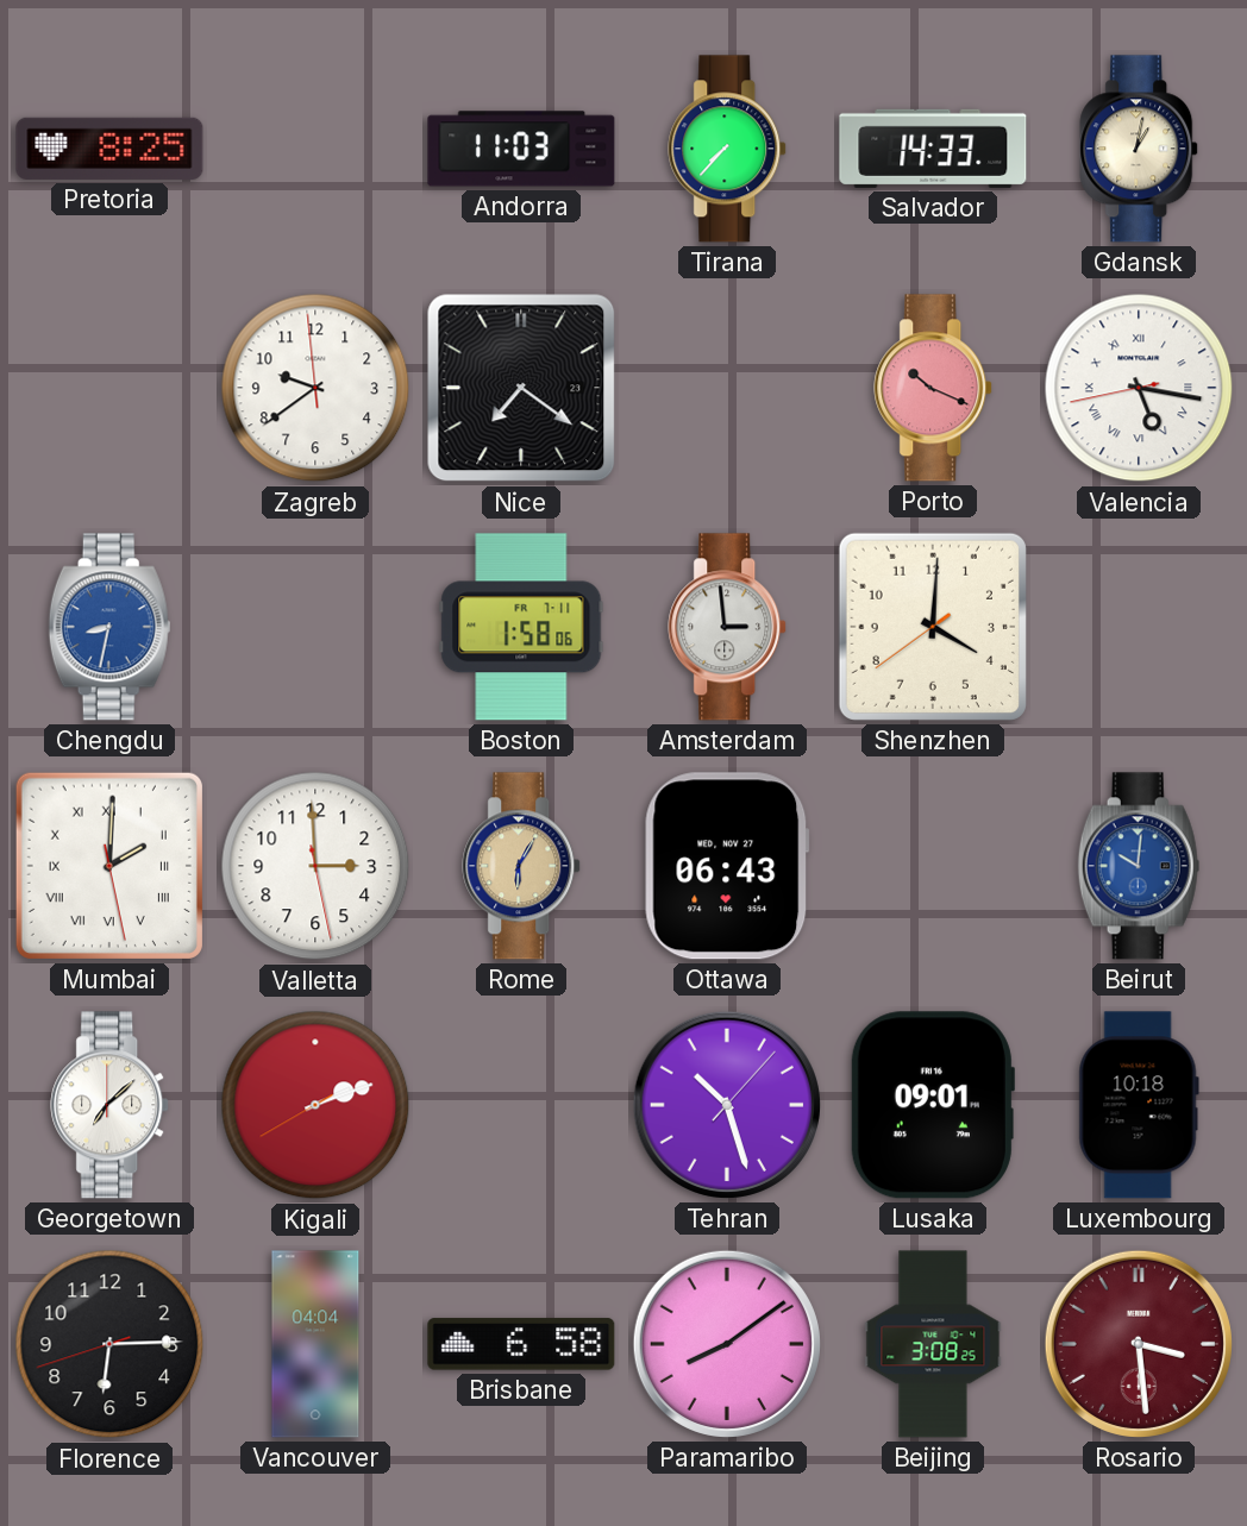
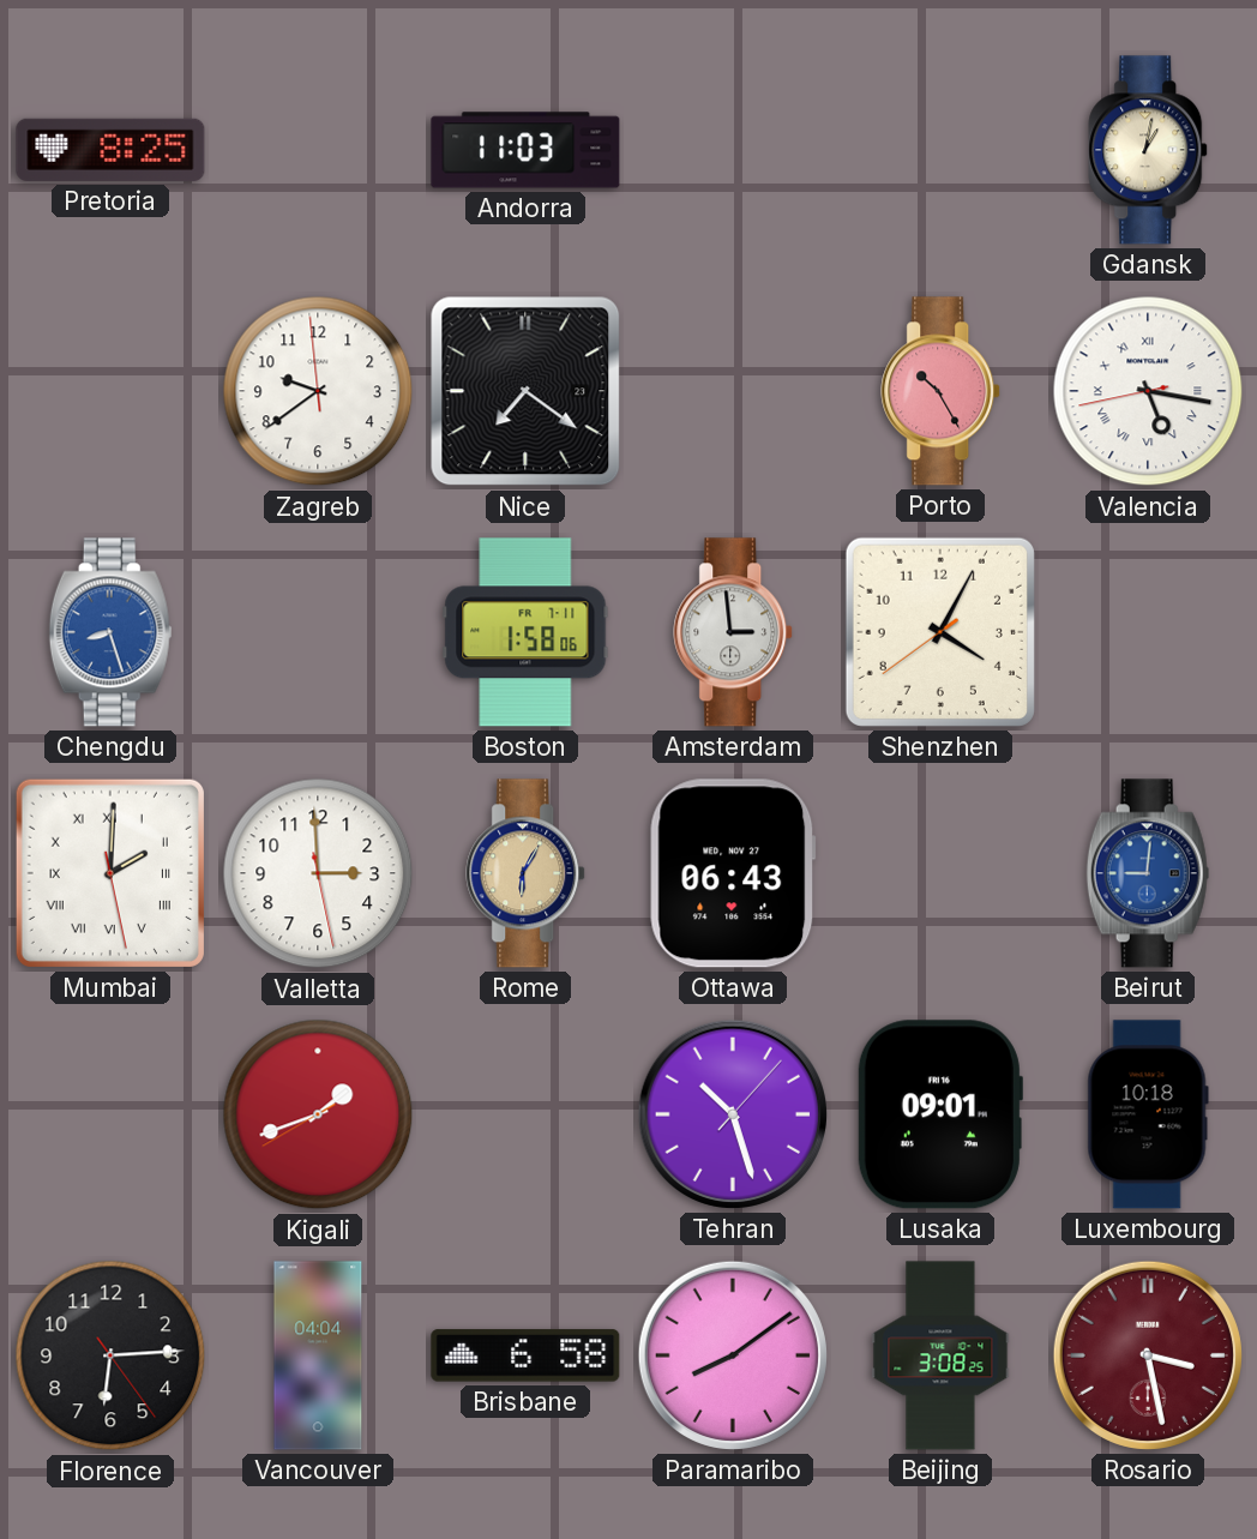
Tirana: 7:37 -> none (728, 149)
Salvador: 14:33 -> none (933, 149)
Porto: 10:19 -> 10:25 (942, 391)
Chengdu: 8:32 -> 8:27 (110, 632)
Shenzhen: 4:00 -> 4:04 (940, 632)
Beirut: 10:01 -> 9:01 (1148, 873)
Georgetown: 7:08 -> none (111, 1105)
Kigali: 2:11 -> 1:41 (318, 1114)
Florence: 6:14:42 -> 6:14:24 (110, 1355)
Rosario: 3:29 -> 3:28 (1148, 1355)
